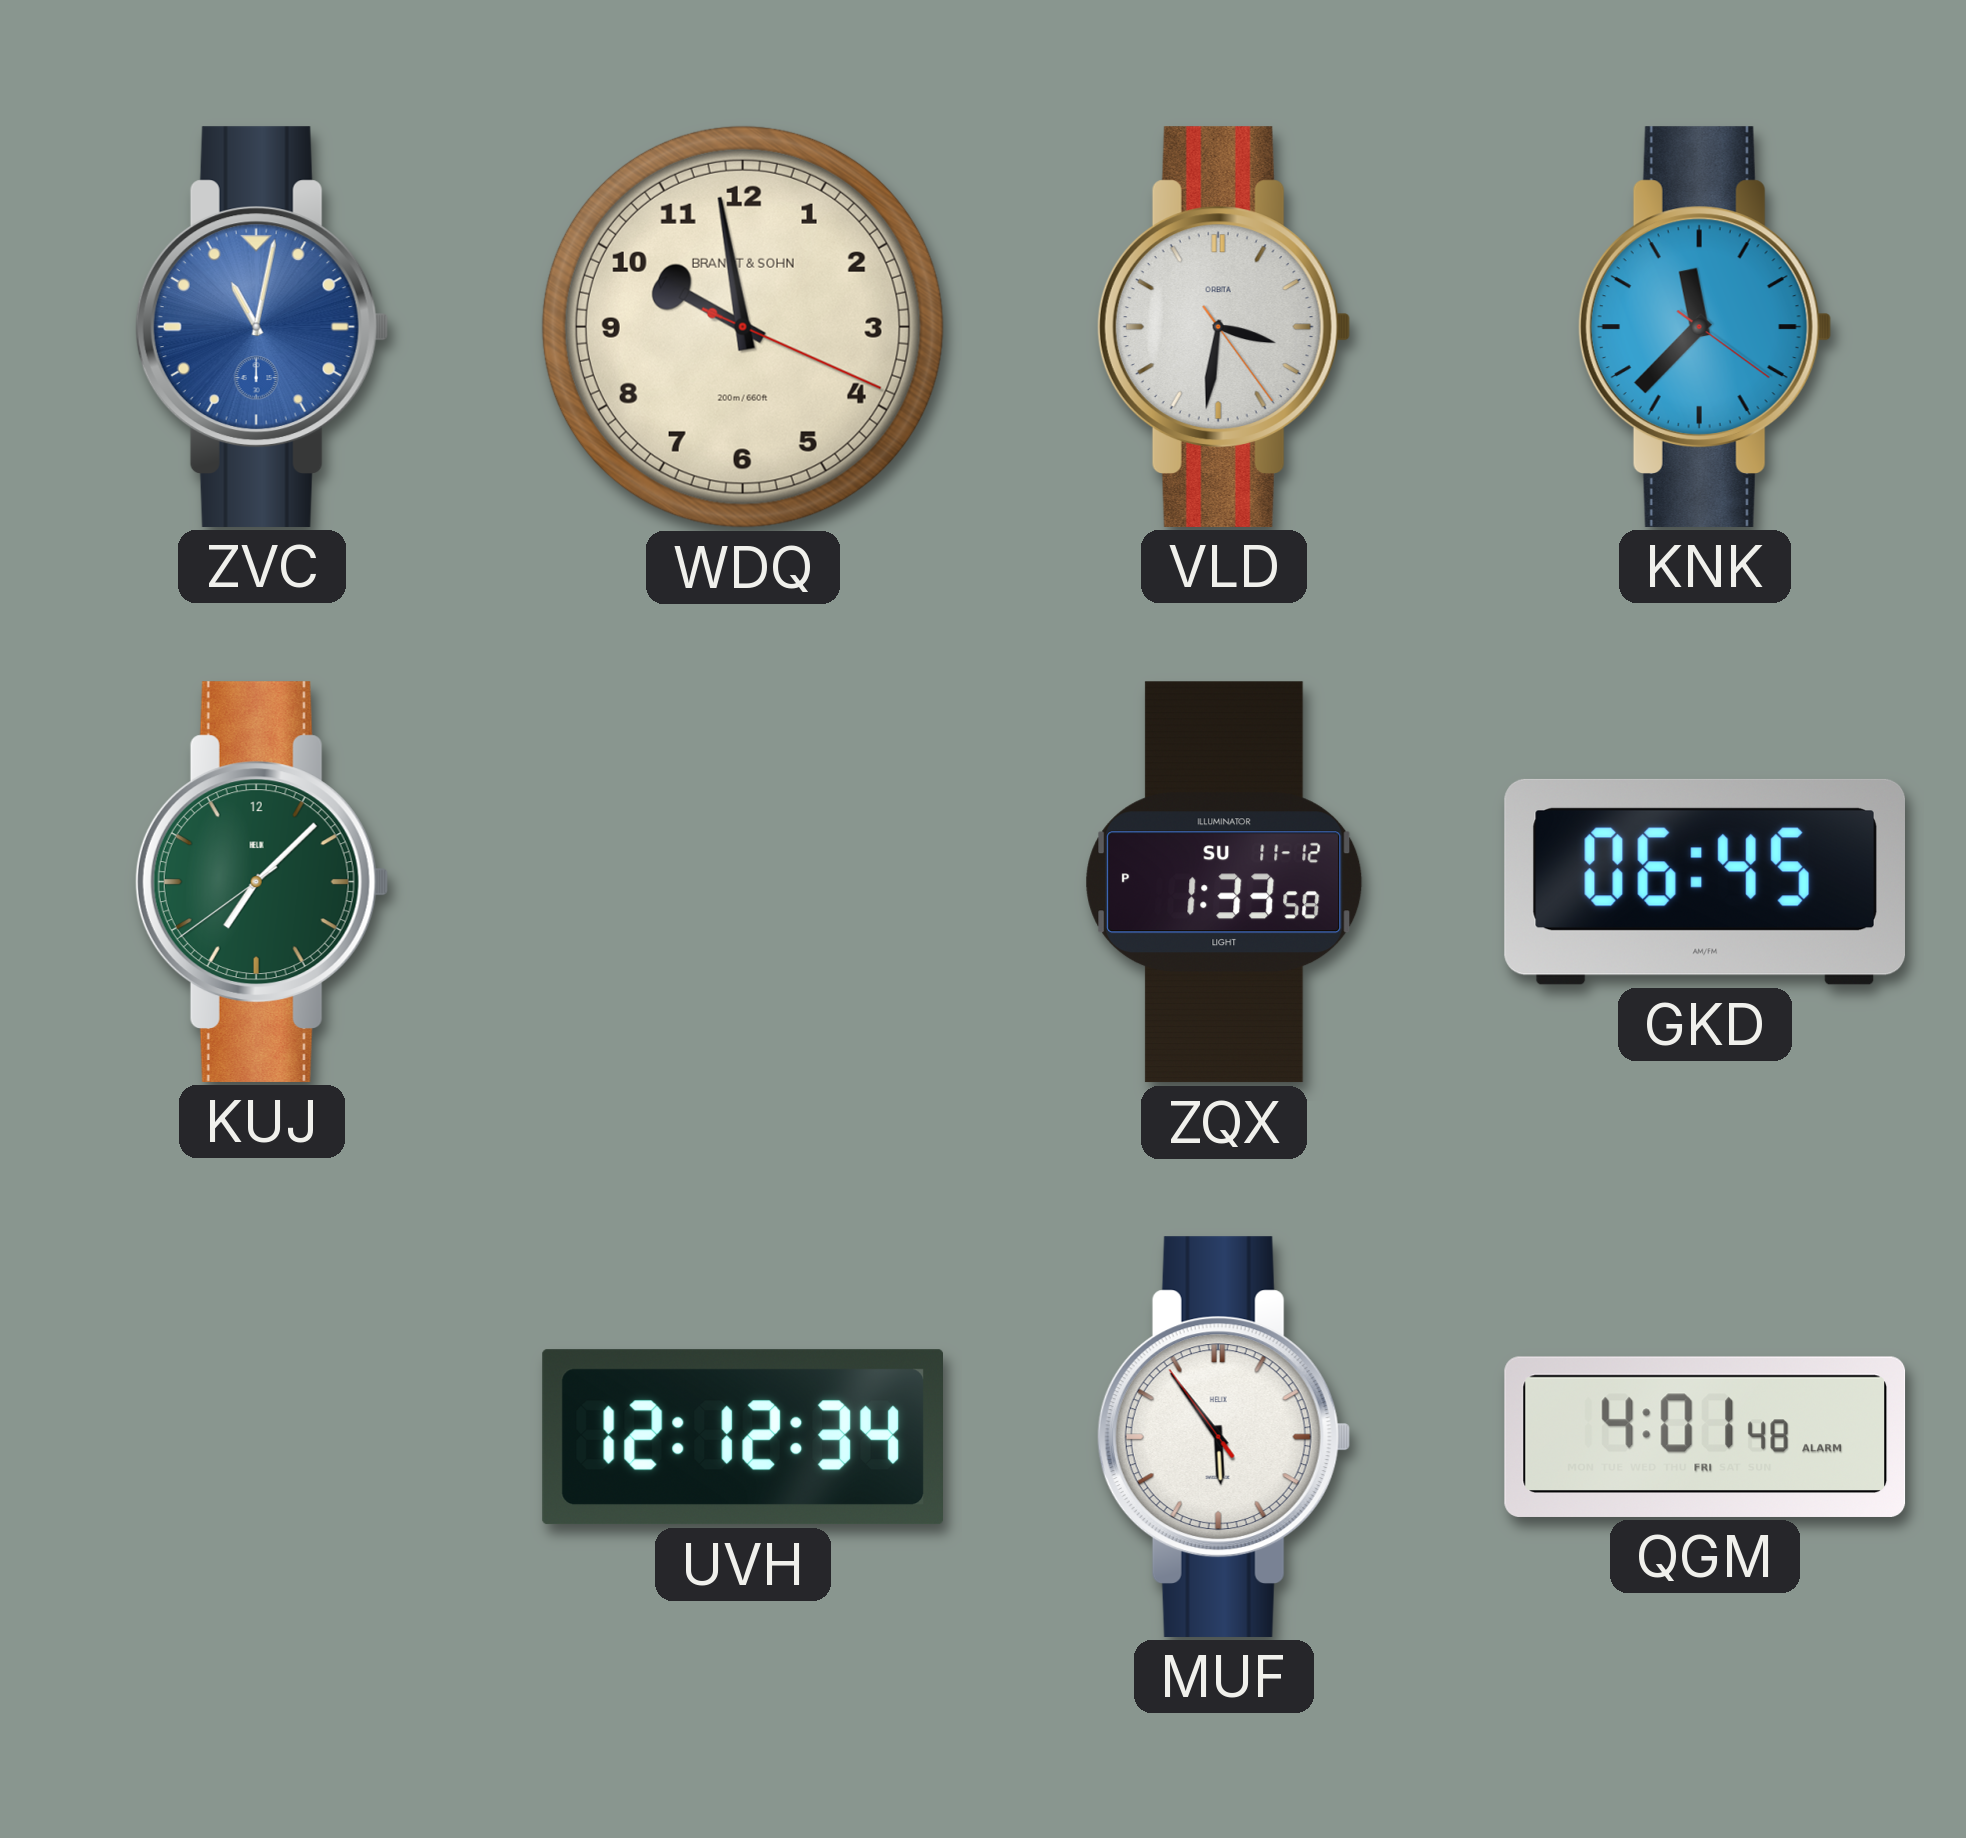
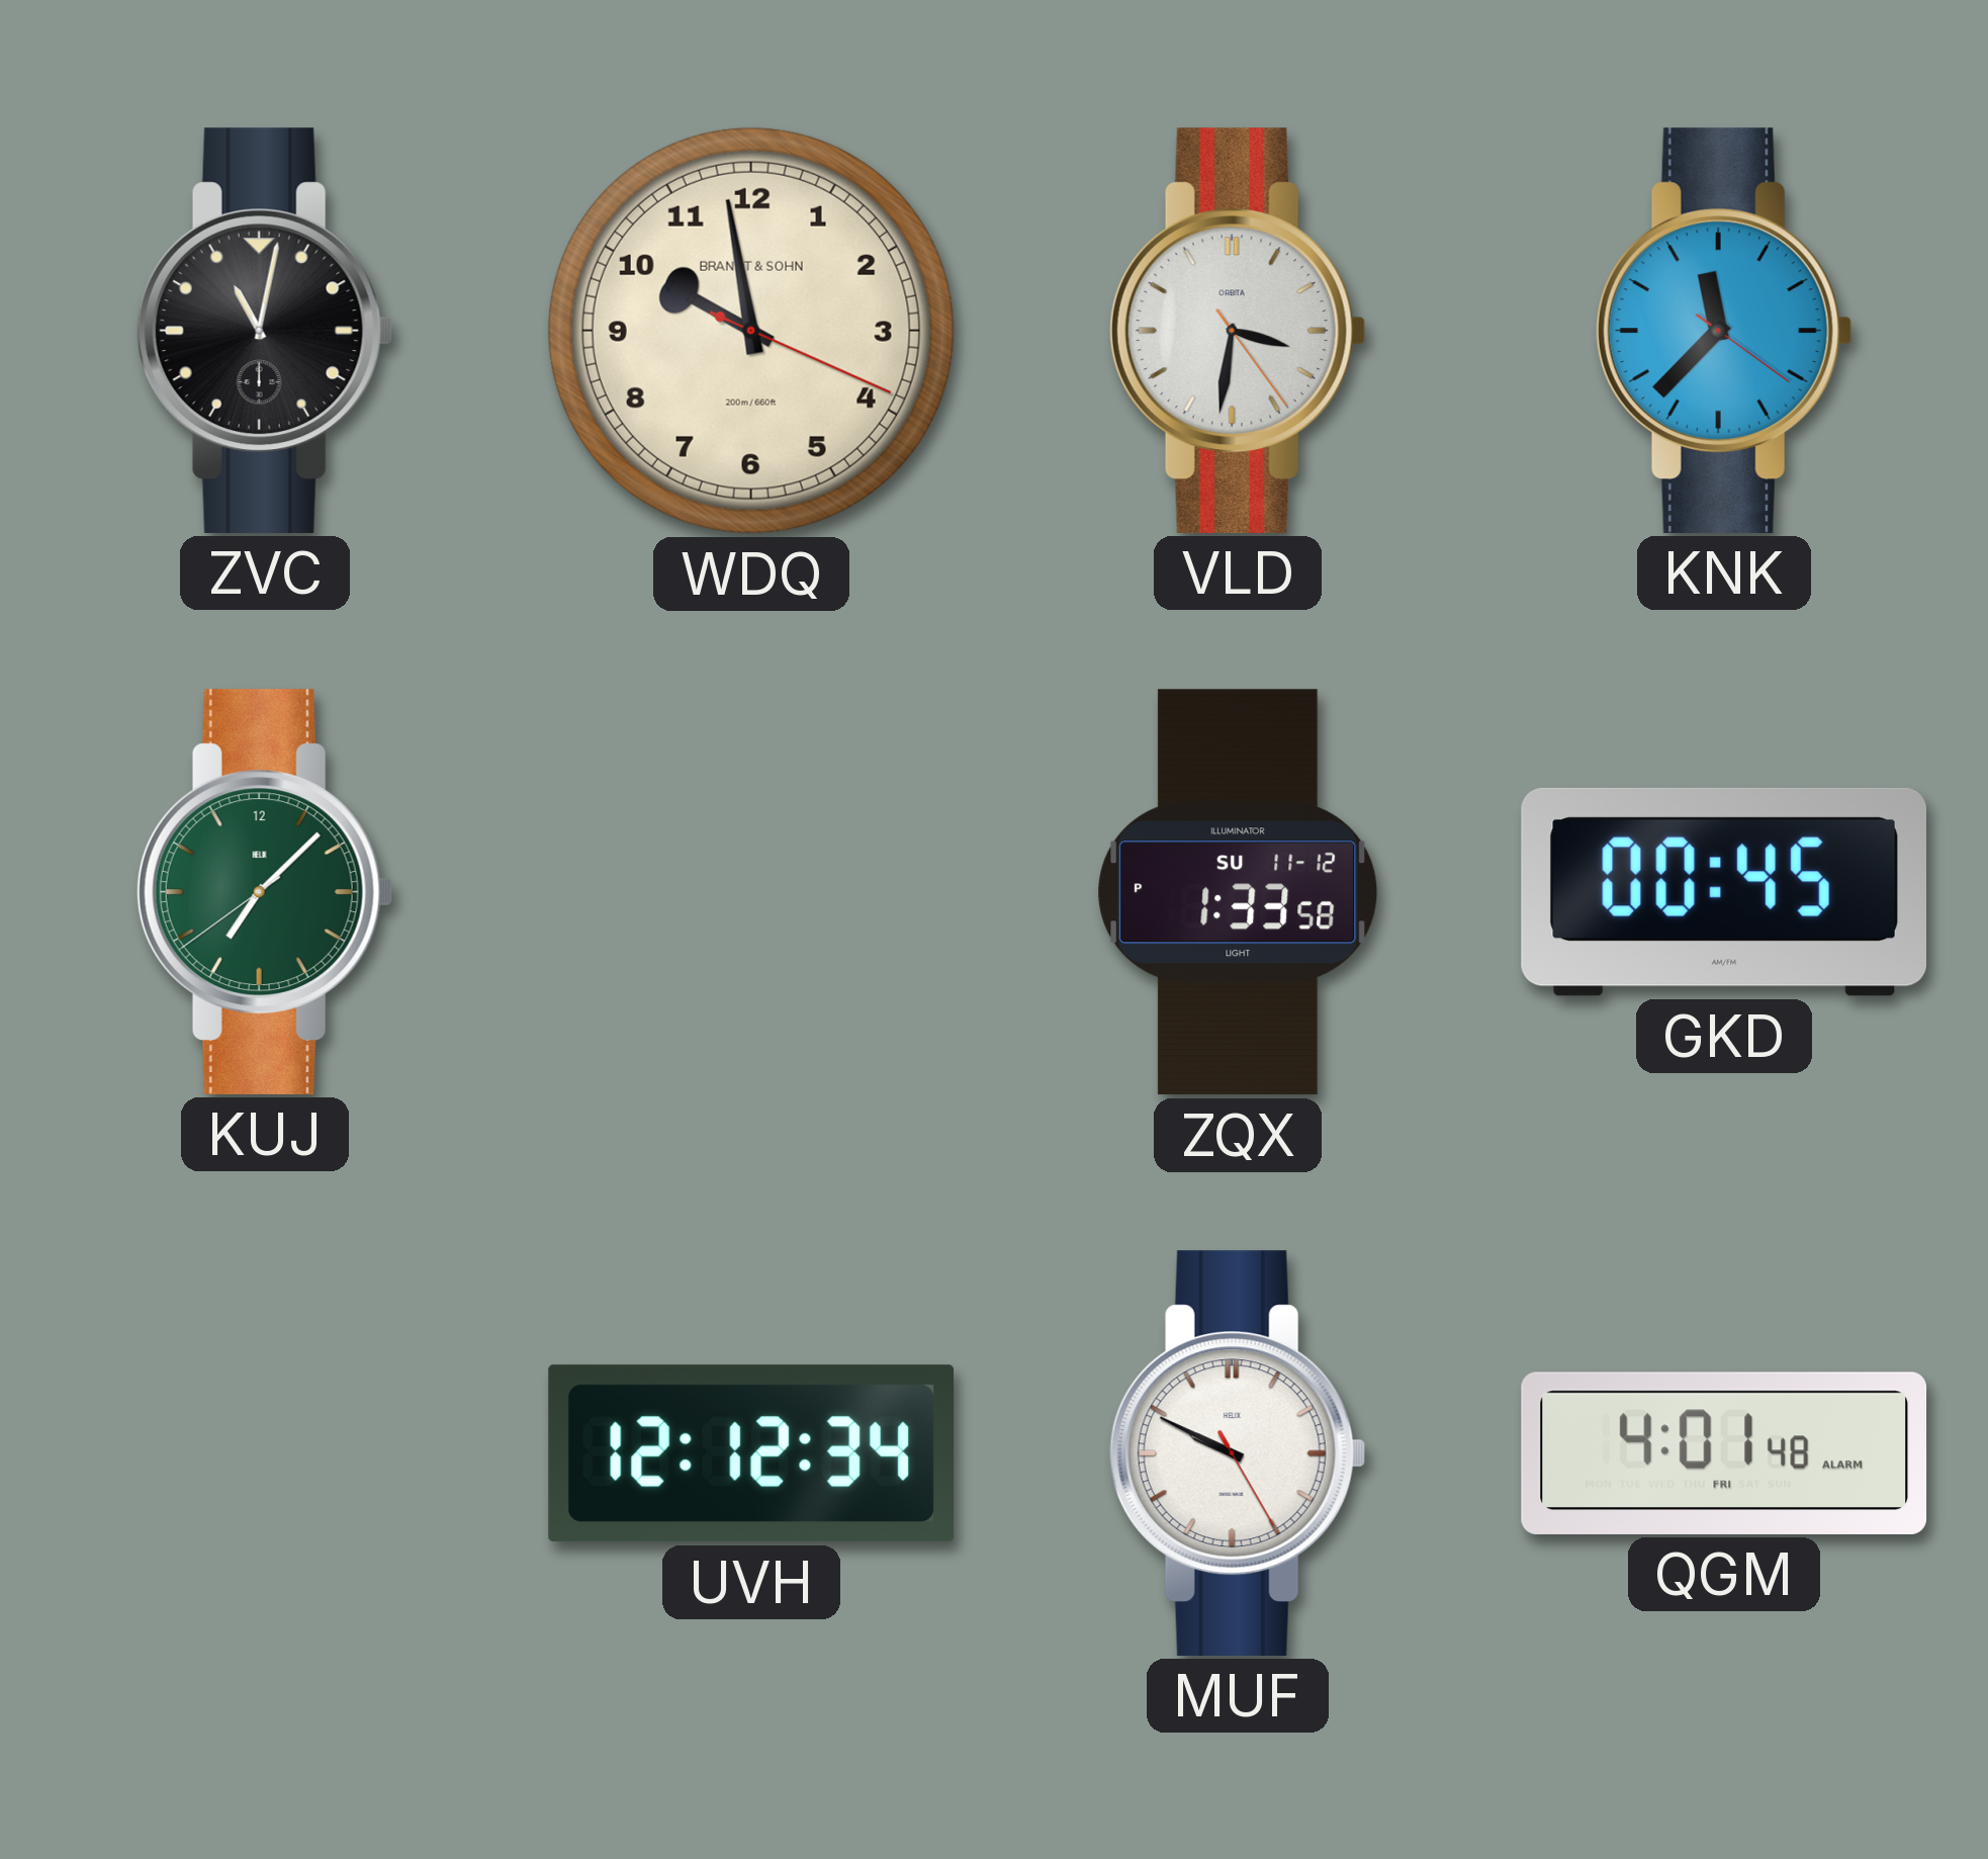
ZVC dial: blue -> black (265, 331)
GKD: 06:45 -> 00:45 (1723, 892)
MUF: 5:53 -> 9:49 (1238, 1453)
